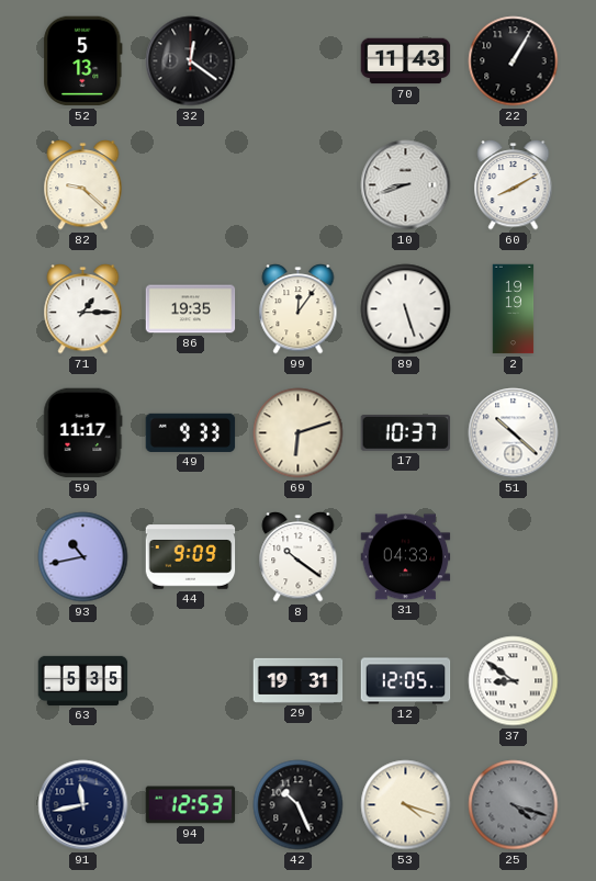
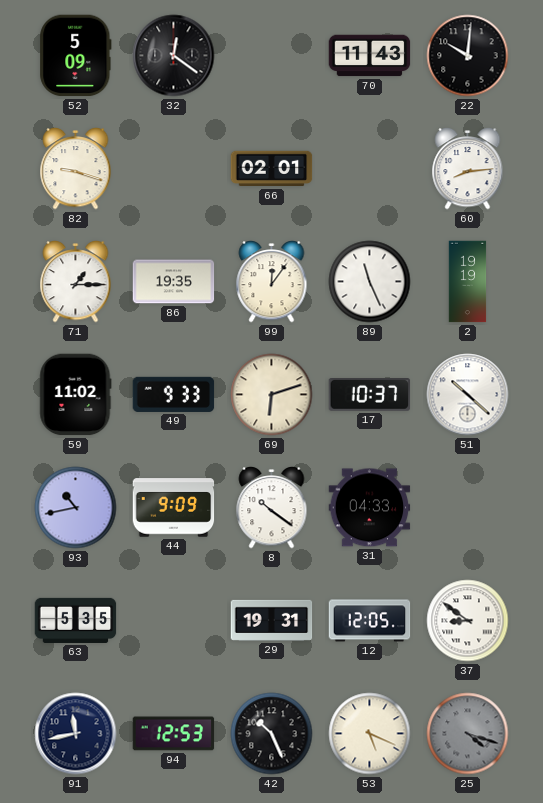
52: 5:13 -> 5:09 (76, 56)
22: 1:05 -> 10:01 (468, 56)
82: 9:22 -> 9:18 (76, 169)
66: none -> 02:01 (272, 169)
10: 8:42 -> none (406, 185)
60: 8:10 -> 8:14 (468, 169)
89: 5:27 -> 11:26 (370, 282)
59: 11:17 -> 11:02 (76, 395)
53: 4:18 -> 5:19 (370, 734)
